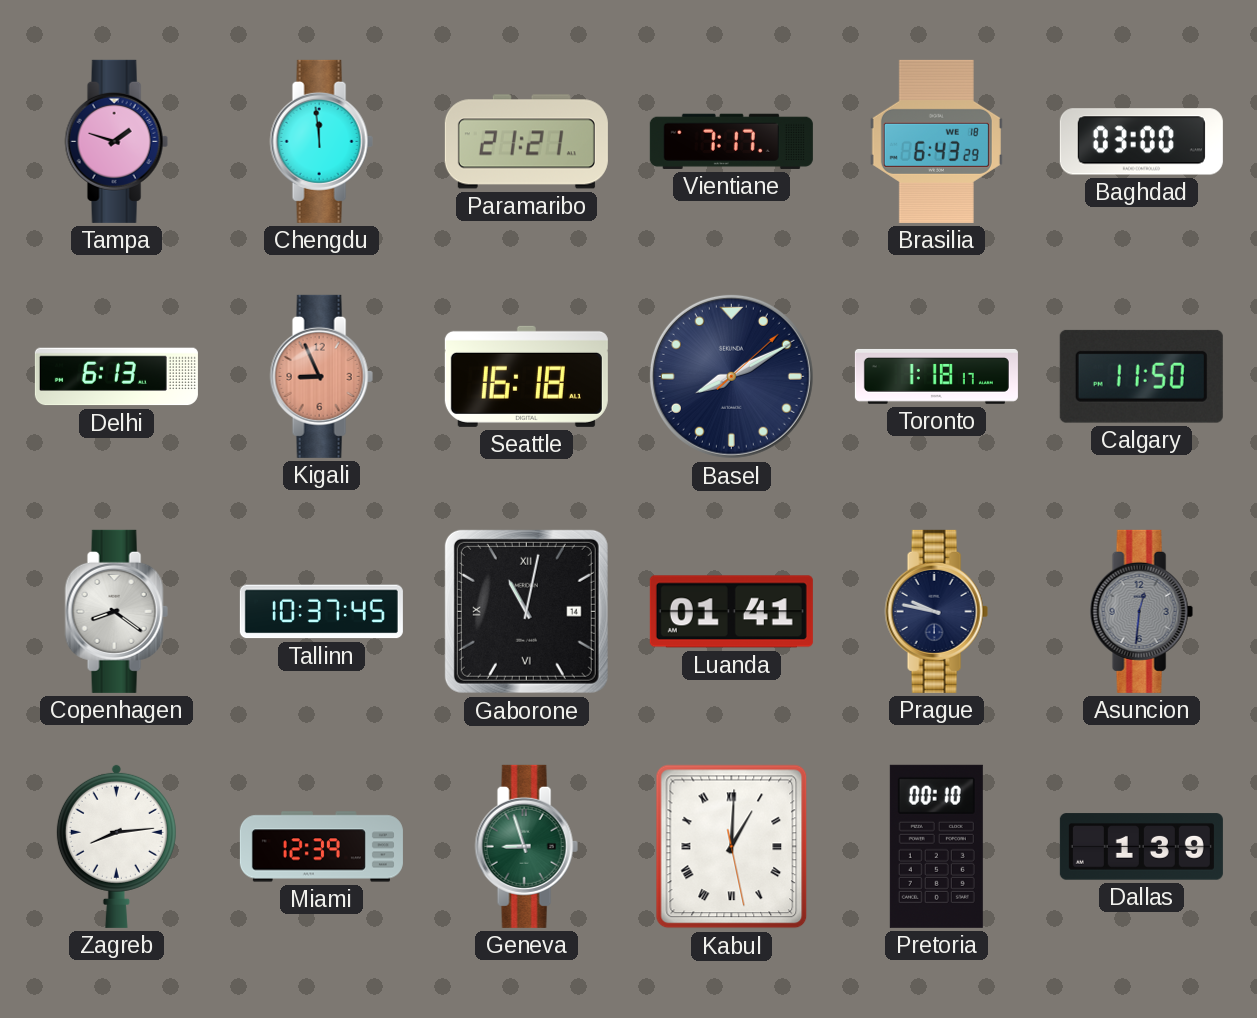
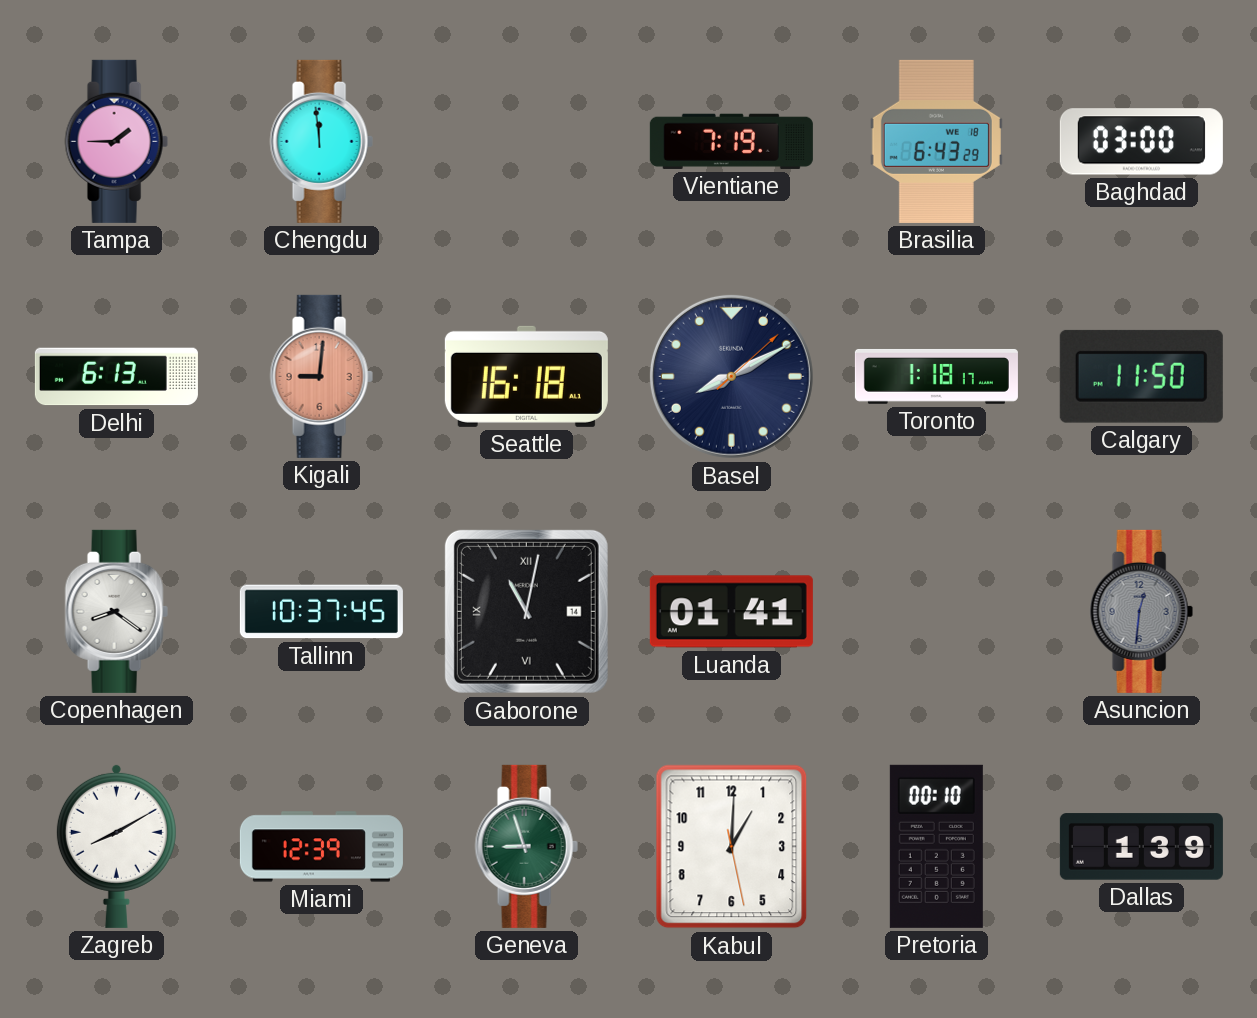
Tampa: 1:48 -> 1:45 (116, 141)
Paramaribo: 21:21 -> none (526, 142)
Vientiane: 7:17 -> 7:19 (731, 141)
Kigali: 8:56 -> 9:01 (321, 376)
Prague: 9:47 -> none (936, 611)
Zagreb: 8:14 -> 8:10 (116, 846)
Kabul numerals: Roman -> Arabic (732, 847)
